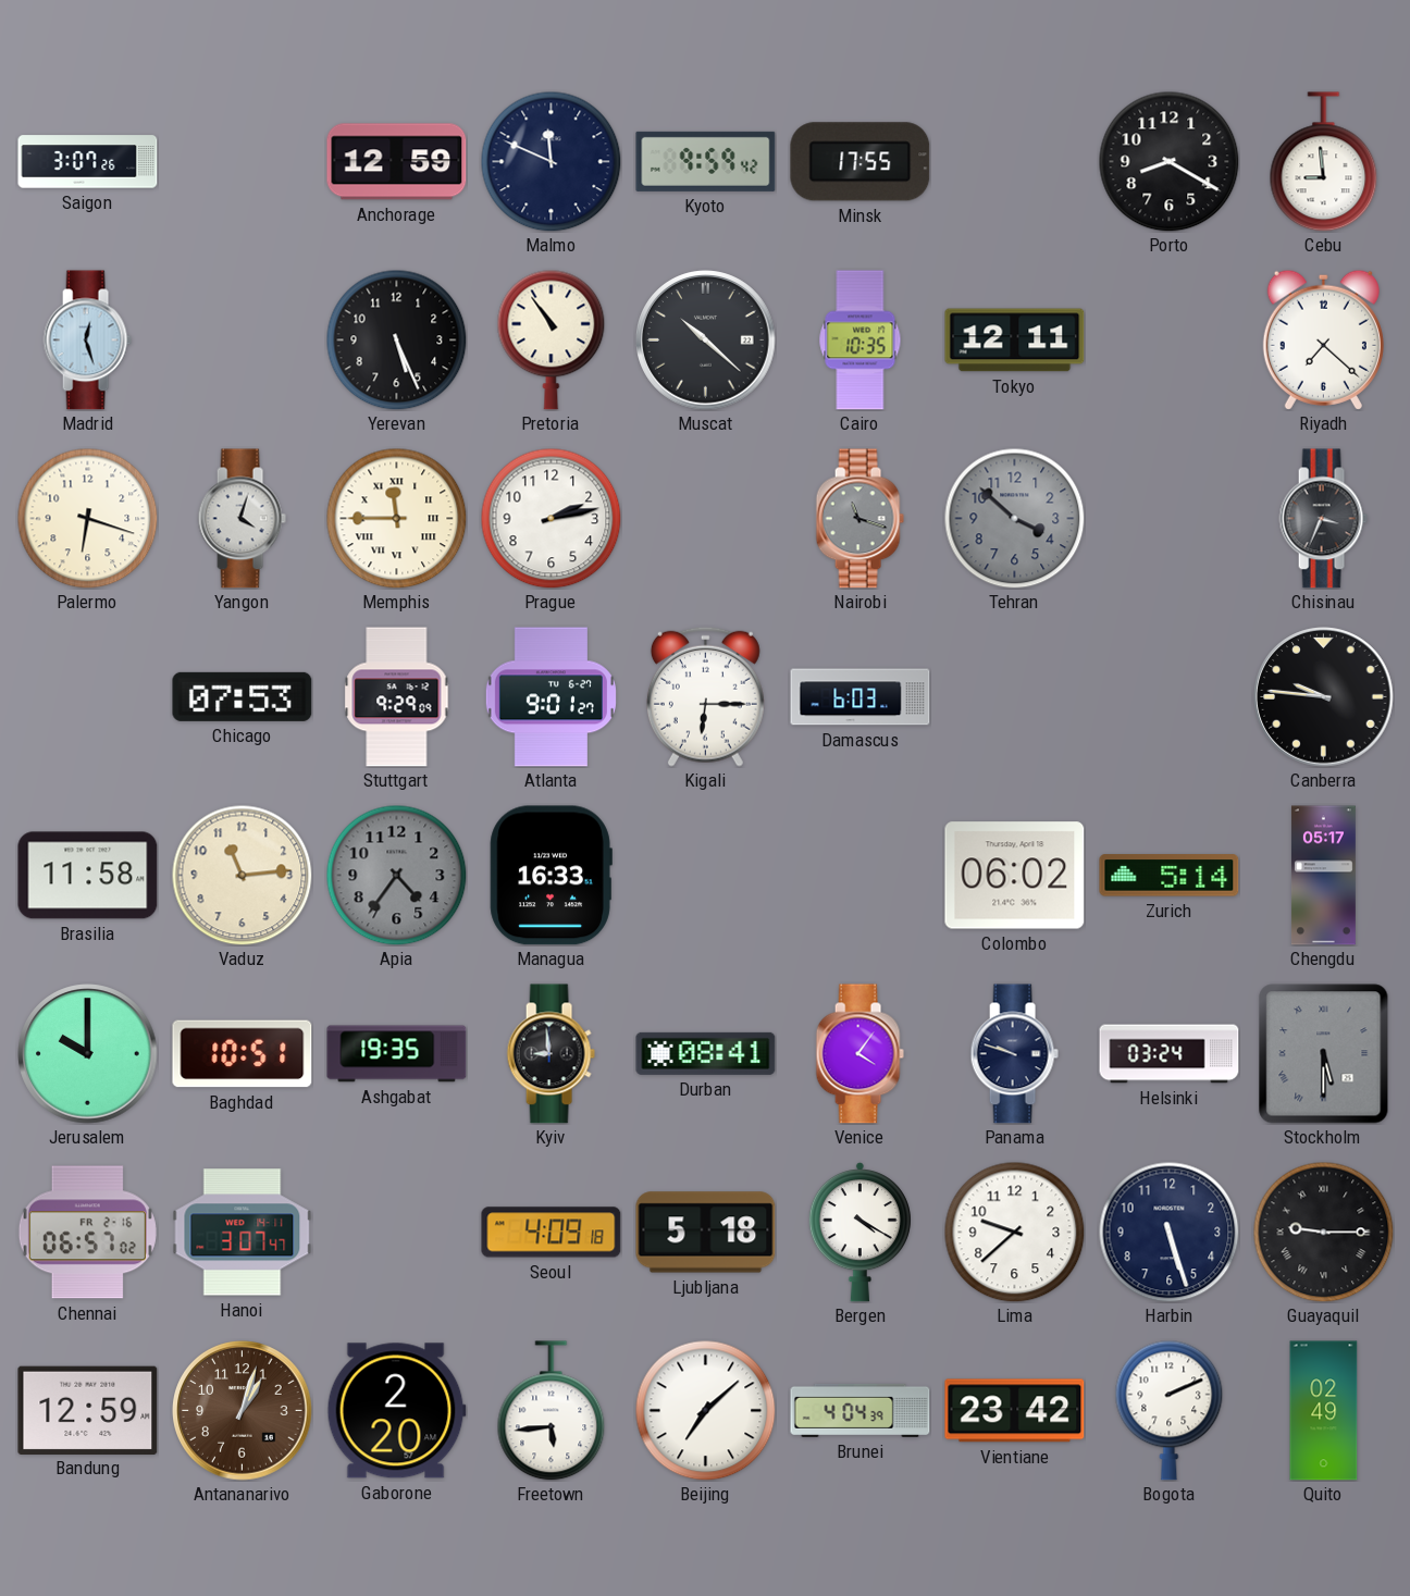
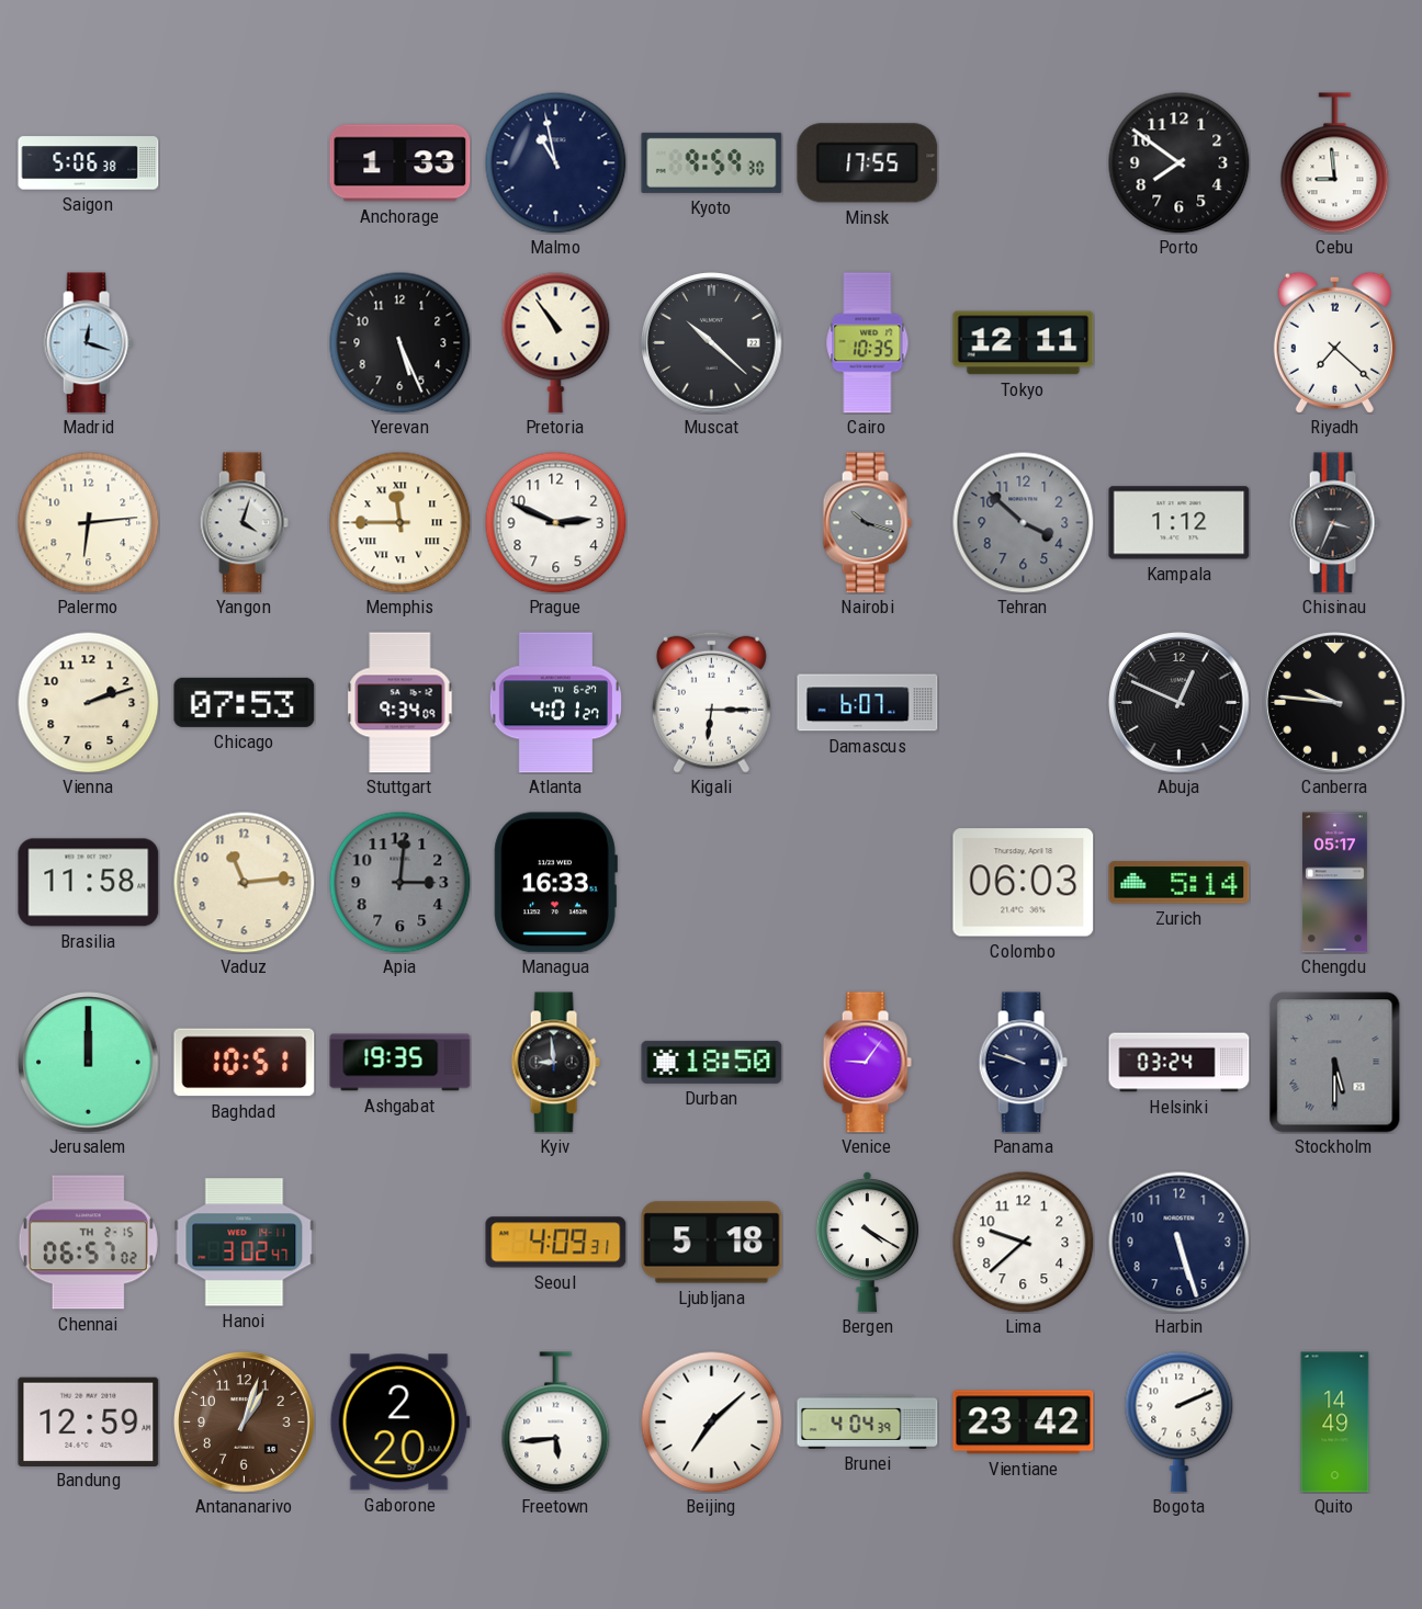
Saigon: 3:07 -> 5:06 (89, 163)
Anchorage: 12:59 -> 1:33 (400, 163)
Malmo: 11:49 -> 10:58 (555, 162)
Kyoto: 9:59:42 -> 9:59:30 (712, 162)
Porto: 8:20 -> 7:51 (1178, 162)
Madrid: 12:27 -> 12:18 (88, 343)
Palermo: 6:18 -> 6:14 (88, 522)
Prague: 2:13 -> 2:49 (555, 522)
Nairobi: 11:18 -> 10:18 (867, 523)
Kampala: none -> 1:12 (1180, 523)
Vienna: none -> 2:12 (88, 702)
Stuttgart: 9:29 -> 9:34 (400, 703)
Atlanta: 9:01 -> 4:01 (555, 703)
Damascus: 6:03 -> 6:07 (868, 703)
Abuja: none -> 12:49 (1180, 703)
Apia: 4:36 -> 3:01 (399, 882)
Colombo: 06:02 -> 06:03 (1024, 883)
Jerusalem: 10:00 -> 12:00 (89, 1063)
Durban: 08:41 -> 18:50 (712, 1062)
Venice: 4:06 -> 9:06 (867, 1063)
Chennai date: FR 2-16 -> TH 2-15 (88, 1243)
Hanoi: 3:07 -> 3:02 (245, 1243)
Seoul: 4:09:18 -> 4:09:31 (556, 1243)
Guayaquil: 9:15 -> none (1323, 1232)
Quito: 02:49 -> 14:49 (1335, 1423)
